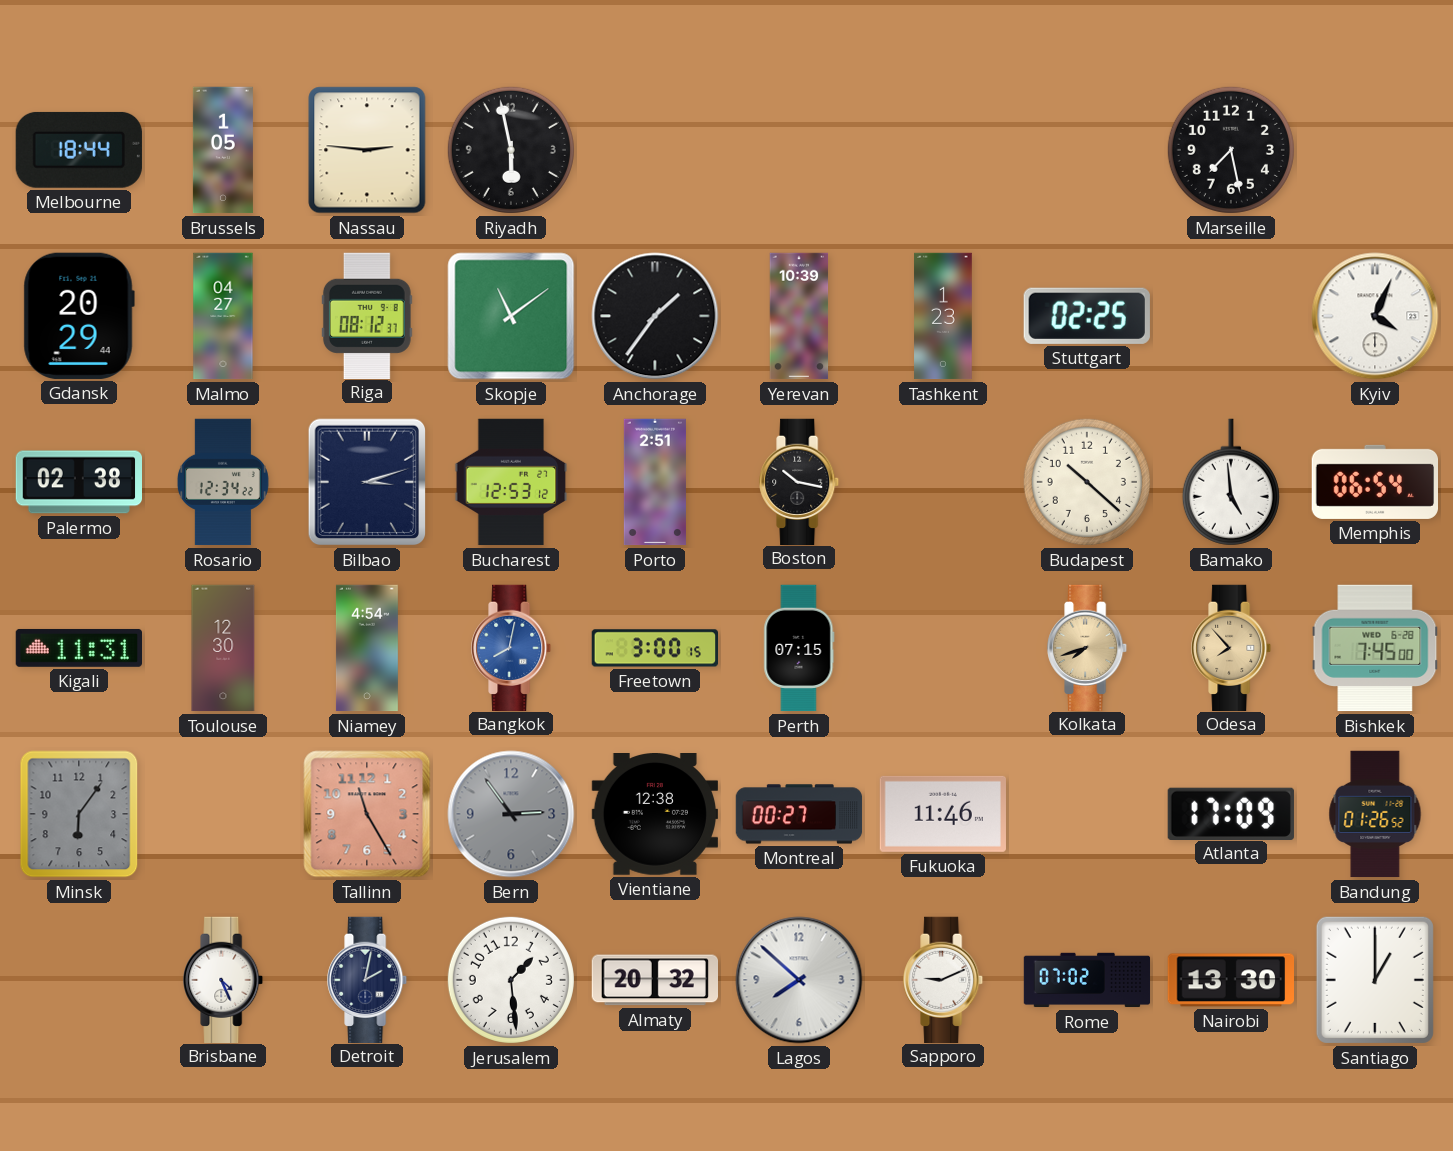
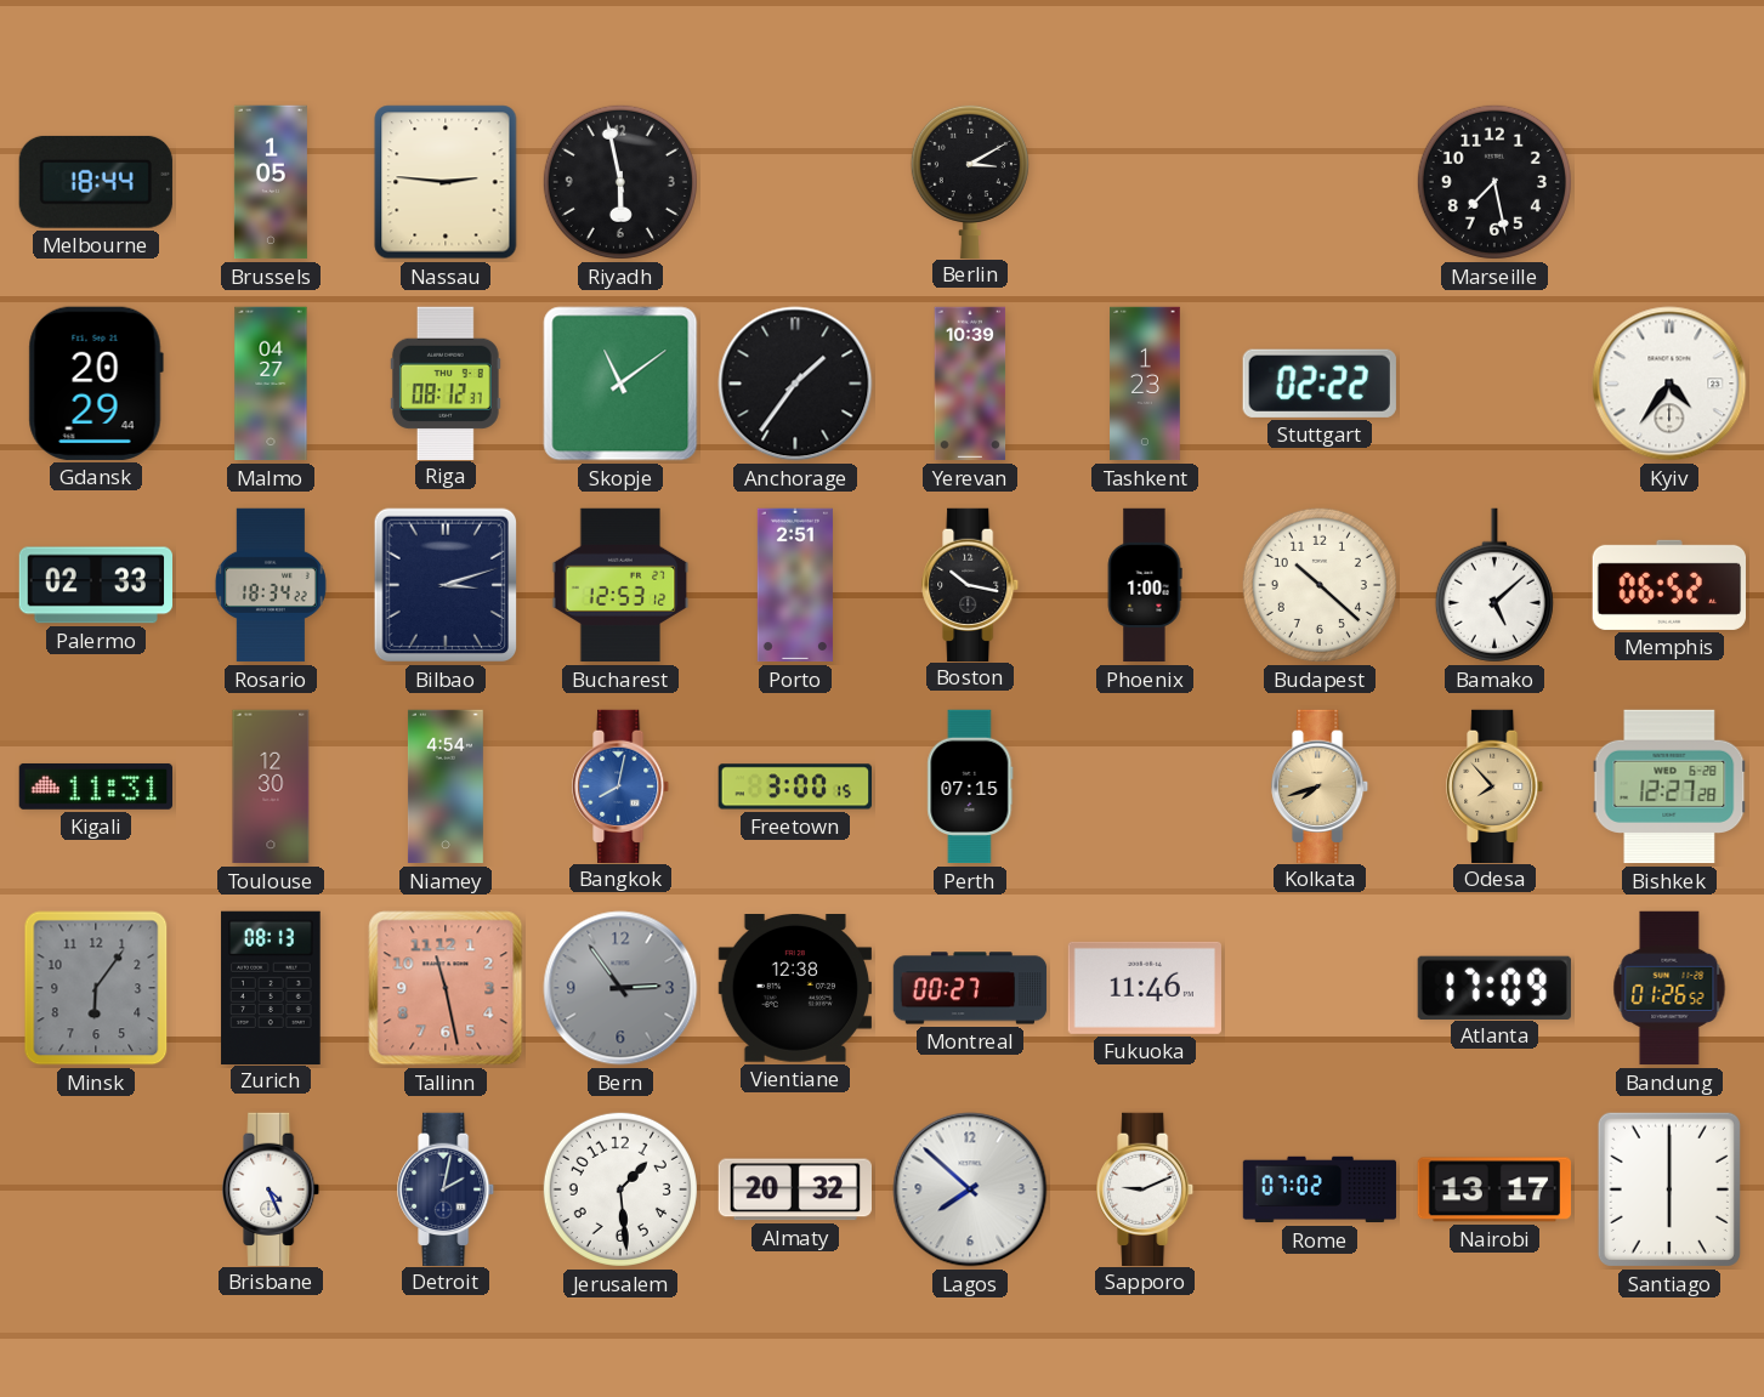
Berlin: none -> 3:10 (970, 181)
Stuttgart: 02:25 -> 02:22 (1320, 384)
Kyiv: 4:04 -> 4:36 (1669, 384)
Palermo: 02:38 -> 02:33 (95, 585)
Rosario: 12:34 -> 18:34 (271, 585)
Phoenix: none -> 1:00 (1145, 585)
Bamako: 4:59 -> 5:08 (1494, 585)
Memphis: 06:54 -> 06:52 (1668, 585)
Bishkek: 7:45 -> 12:27 (1669, 786)
Zurich: none -> 08:13 (271, 987)
Tallinn: 11:25 -> 11:28 (446, 988)
Nairobi: 13:30 -> 13:17 (1493, 1189)
Santiago: 1:00 -> 6:00 (1669, 1189)
